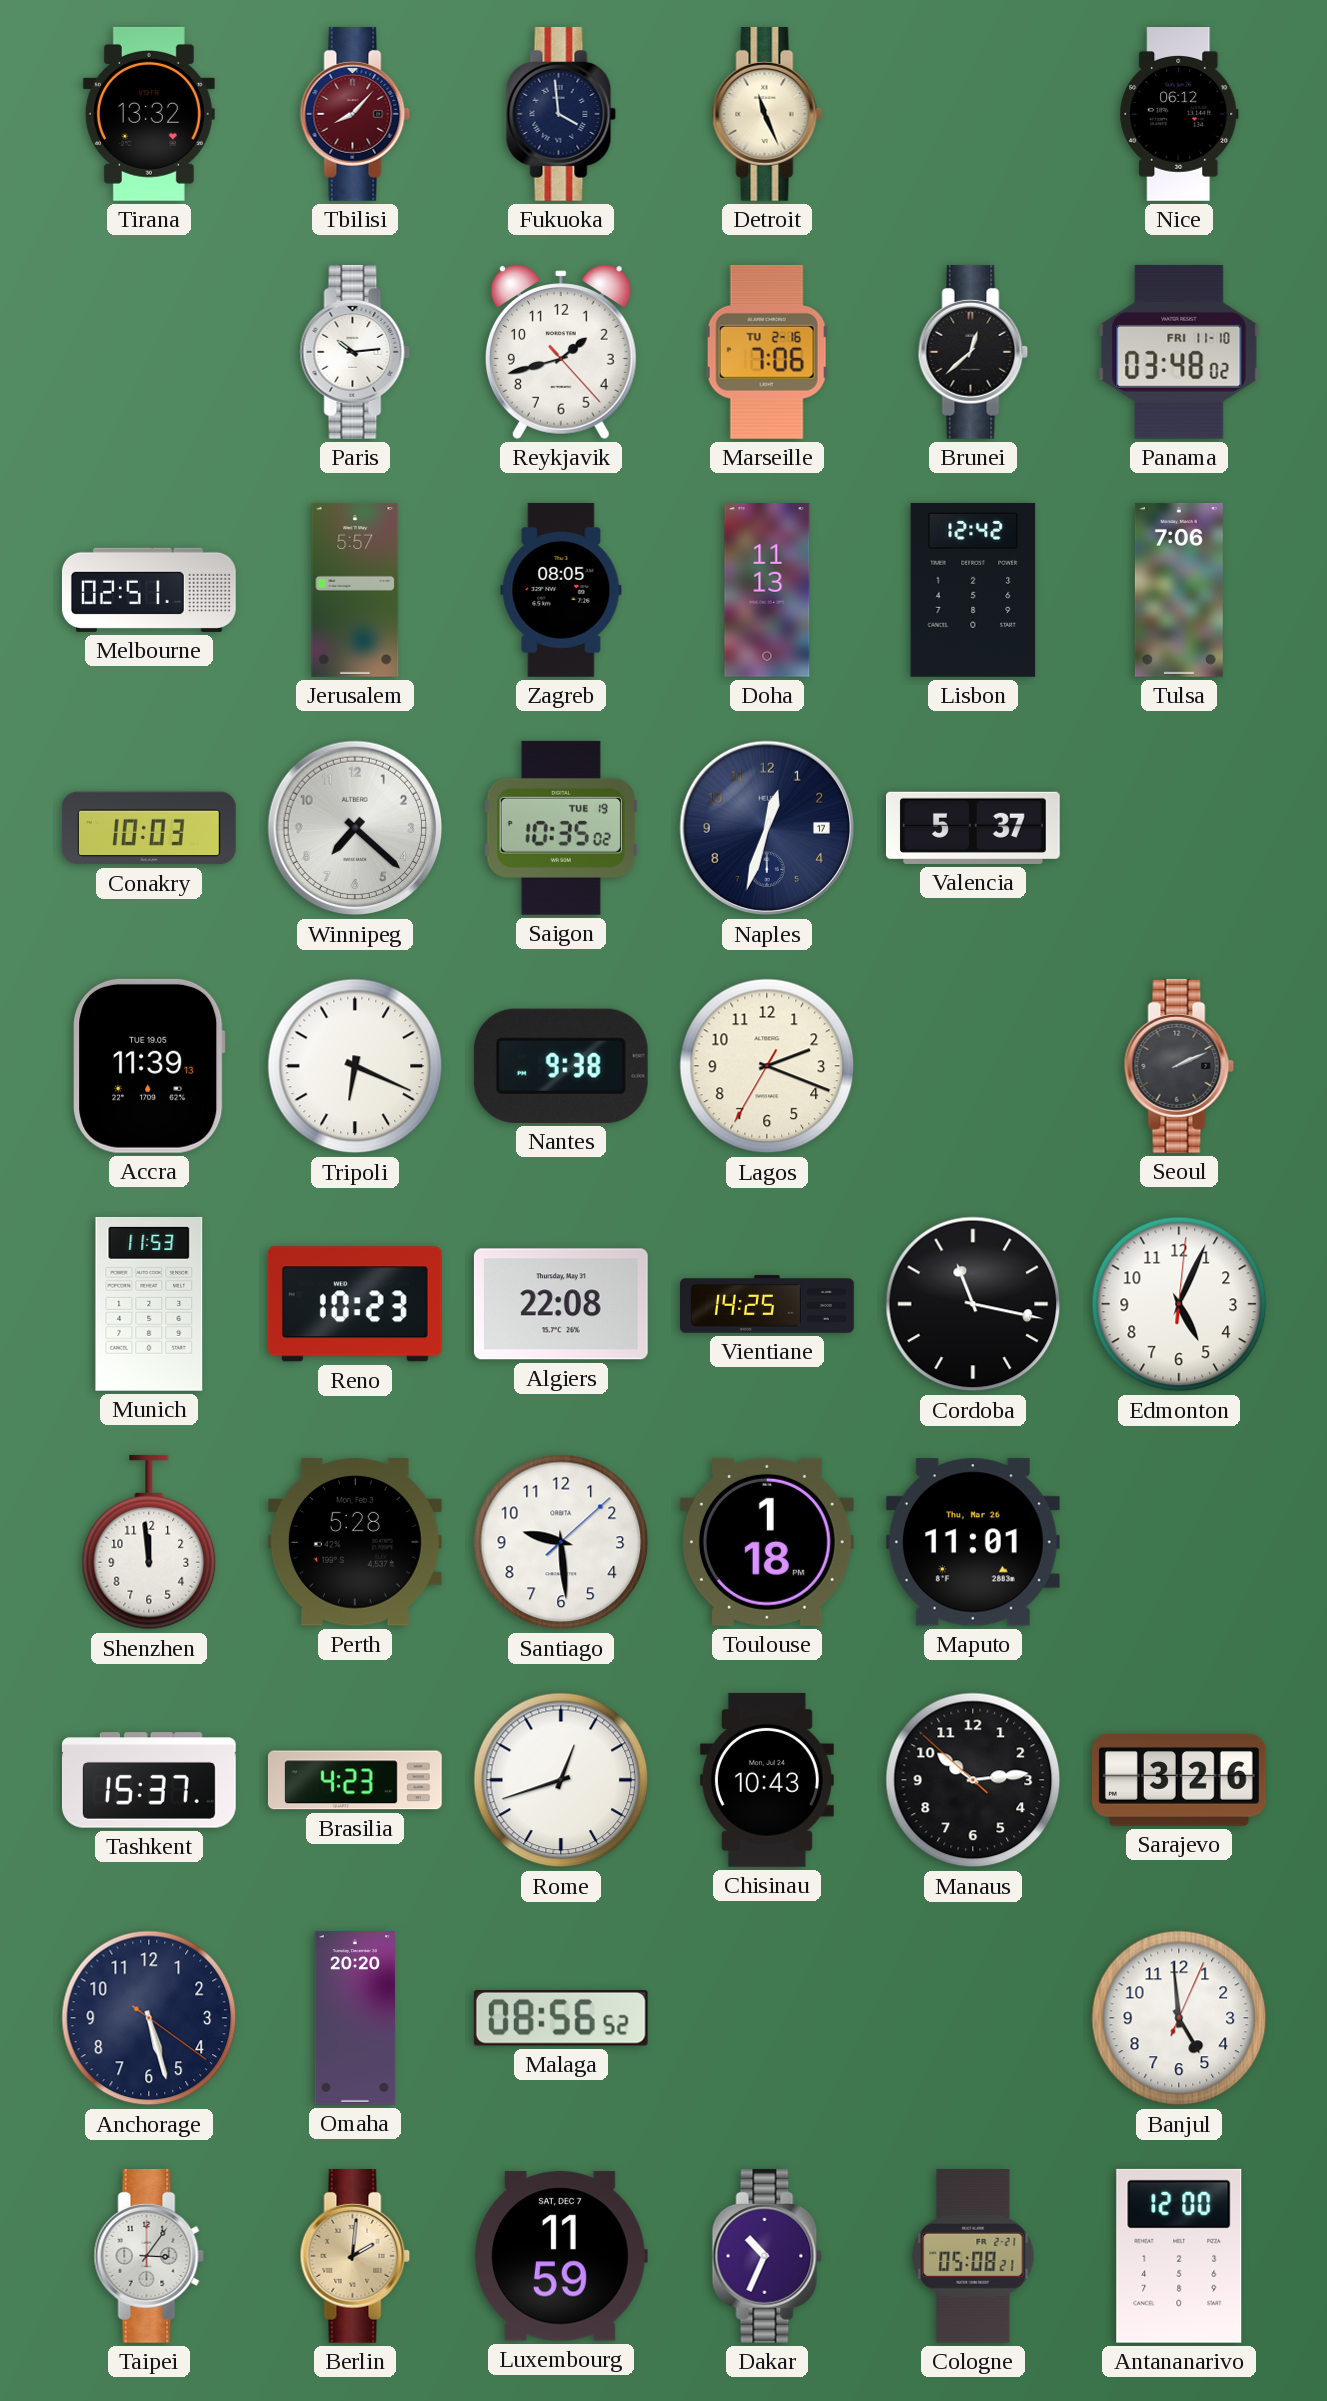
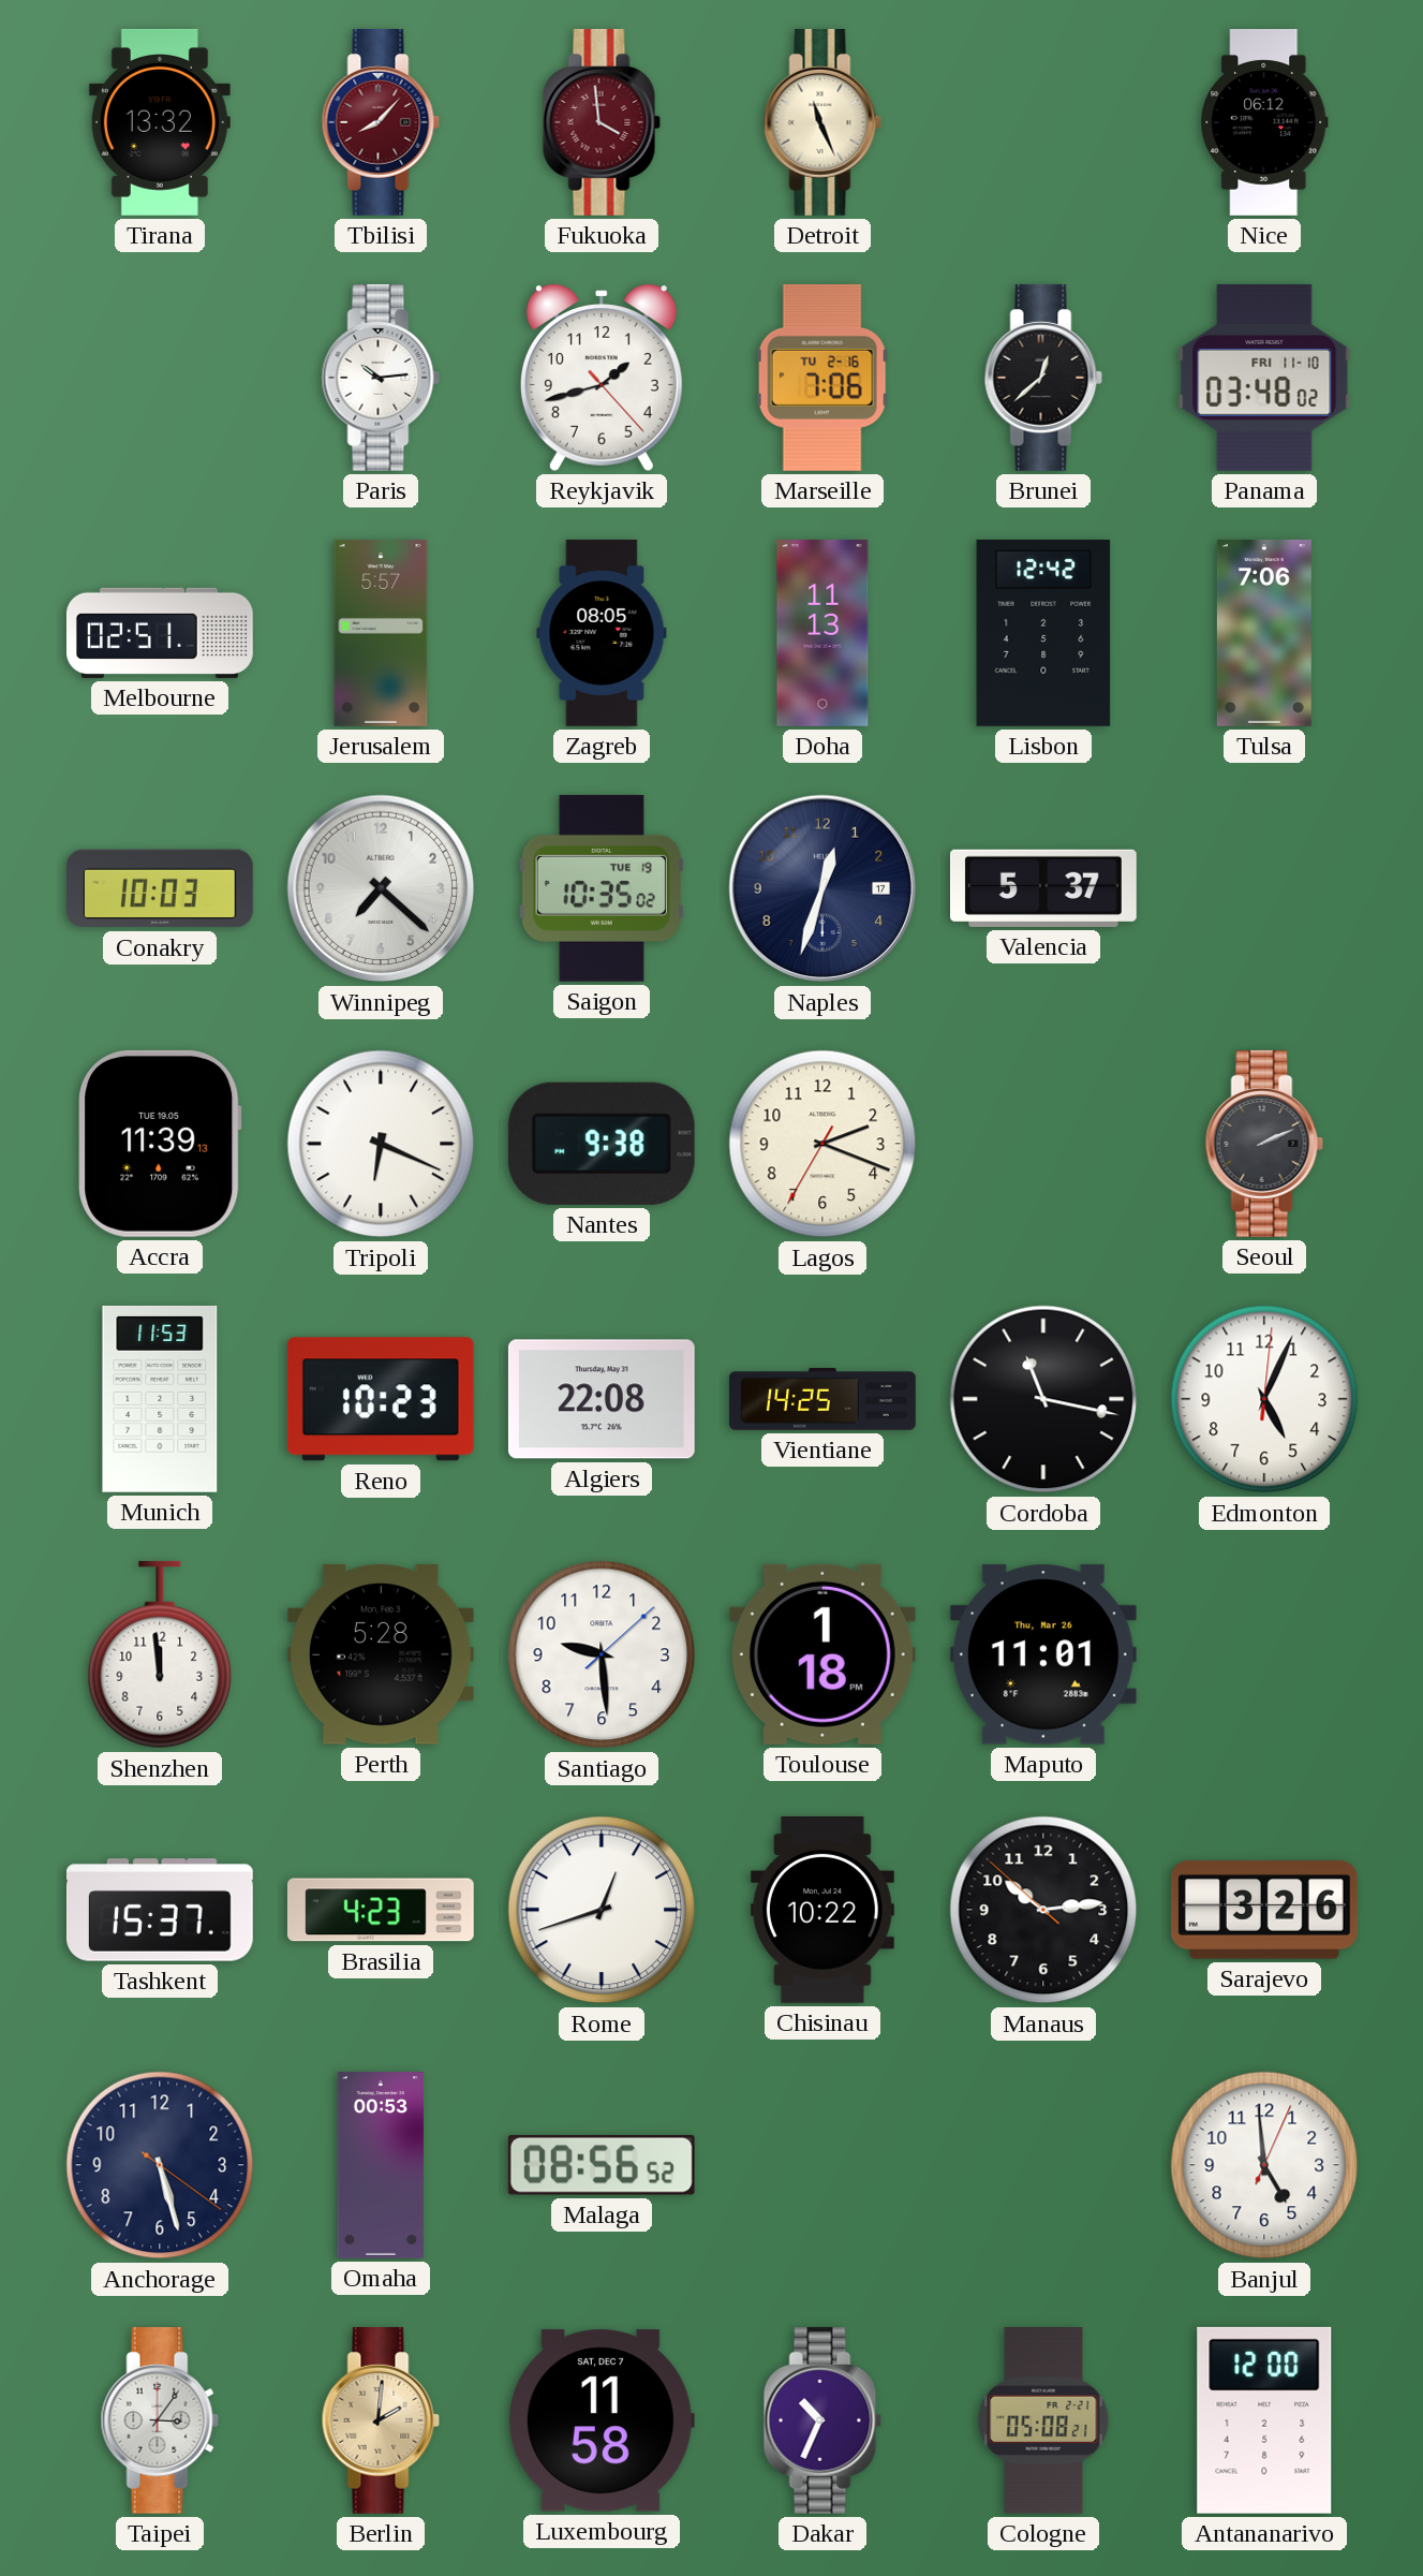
Fukuoka dial: navy -> burgundy (602, 122)
Chisinau: 10:43 -> 10:22 (822, 1910)
Omaha: 20:20 -> 00:53 (381, 2166)
Luxembourg: 11:59 -> 11:58 (601, 2420)
